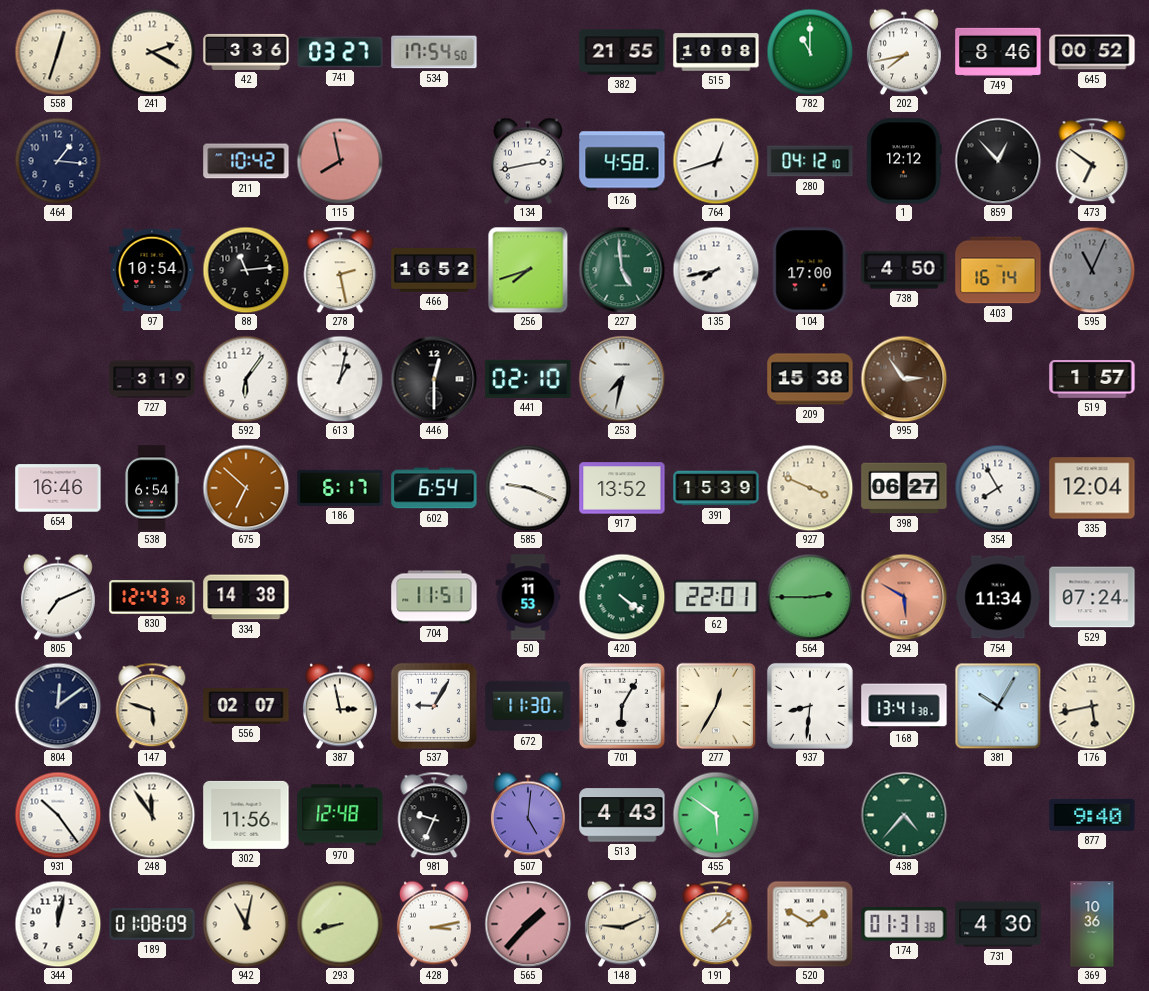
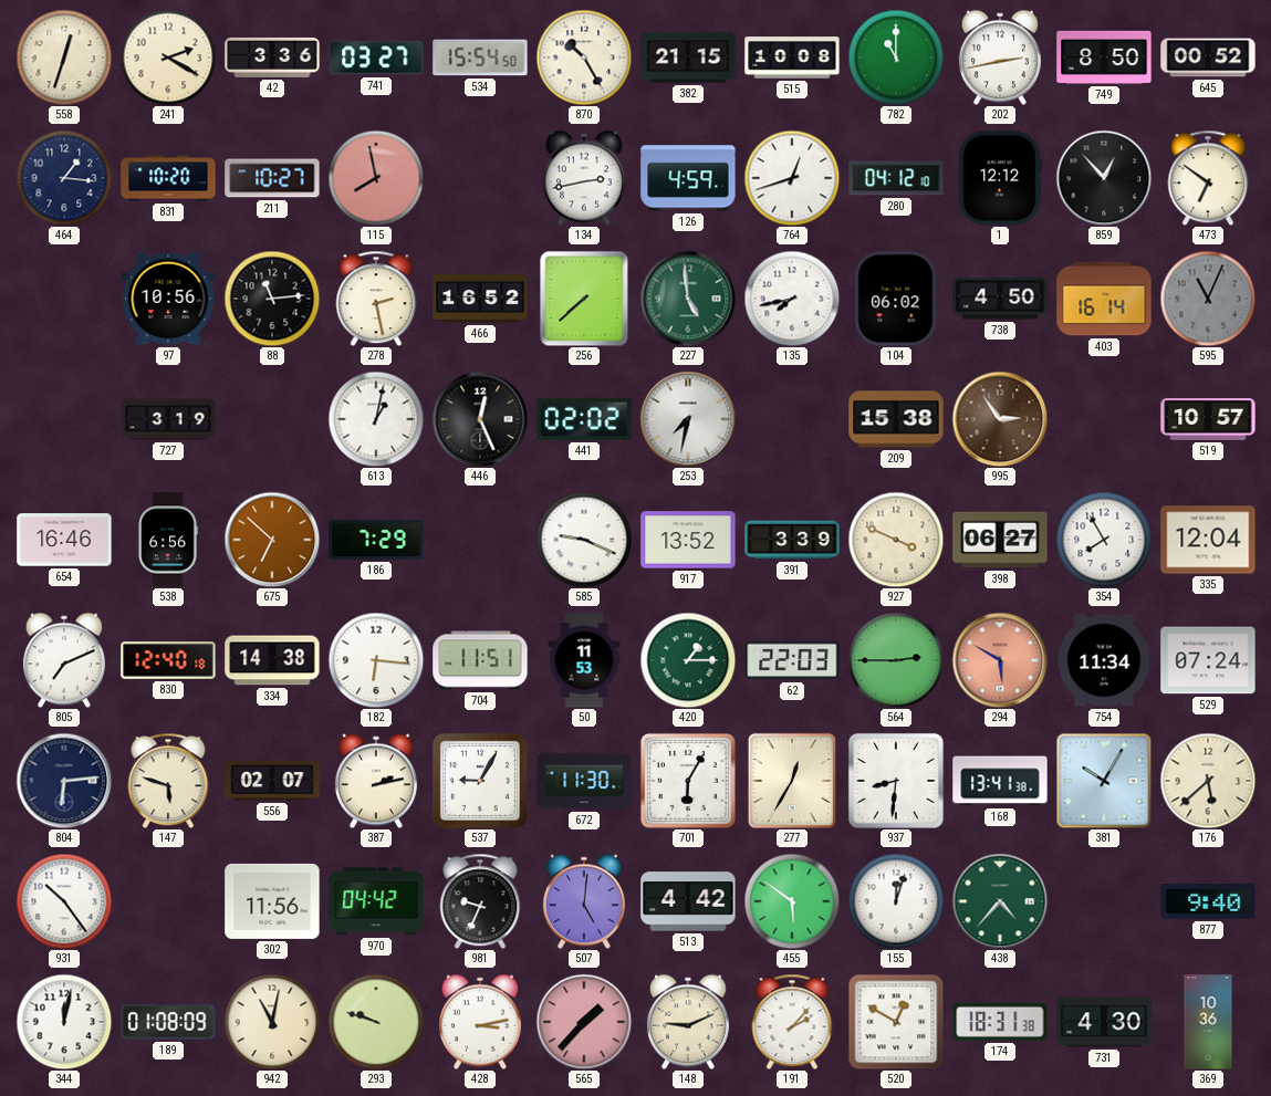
534: 17:54 -> 15:54 (480, 58)
870: none -> 10:25 (584, 58)
382: 21:55 -> 21:15 (688, 58)
202: 7:43 -> 2:43 (1000, 58)
749: 8:46 -> 8:50 (1104, 58)
831: none -> 10:20 (168, 178)
211: 10:42 -> 10:27 (272, 178)
126: 4:58 -> 4:59 (688, 178)
97: 10:54 -> 10:56 (168, 299)
256: 7:42 -> 7:38 (584, 299)
104: 17:00 -> 06:02 (896, 299)
592: 6:06 -> none (246, 379)
446: 12:30 -> 12:26 (480, 419)
441: 02:10 -> 02:02 (584, 419)
519: 1:57 -> 10:57 (1208, 420)
538: 6:54 -> 6:56 (168, 540)
186: 6:17 -> 7:29 (376, 540)
602: 6:54 -> none (434, 488)
391: 15:39 -> 3:39 (792, 540)
830: 12:43 -> 12:40 (168, 660)
182: none -> 6:16 (376, 660)
420: 4:21 -> 1:15 (688, 660)
62: 22:01 -> 22:03 (792, 660)
804: 12:09 -> 6:14 (64, 781)
387: 2:58 -> 2:13 (376, 781)
176: 5:43 -> 5:38 (1208, 781)
248: 11:54 -> none (152, 815)
970: 12:48 -> 04:42 (376, 901)
513: 4:43 -> 4:42 (688, 901)
155: none -> 12:03 (896, 901)
293: 8:42 -> 9:48 (376, 1022)
520: 1:50 -> 12:50 (896, 1022)
174: 01:31 -> 18:31 (1000, 1022)
